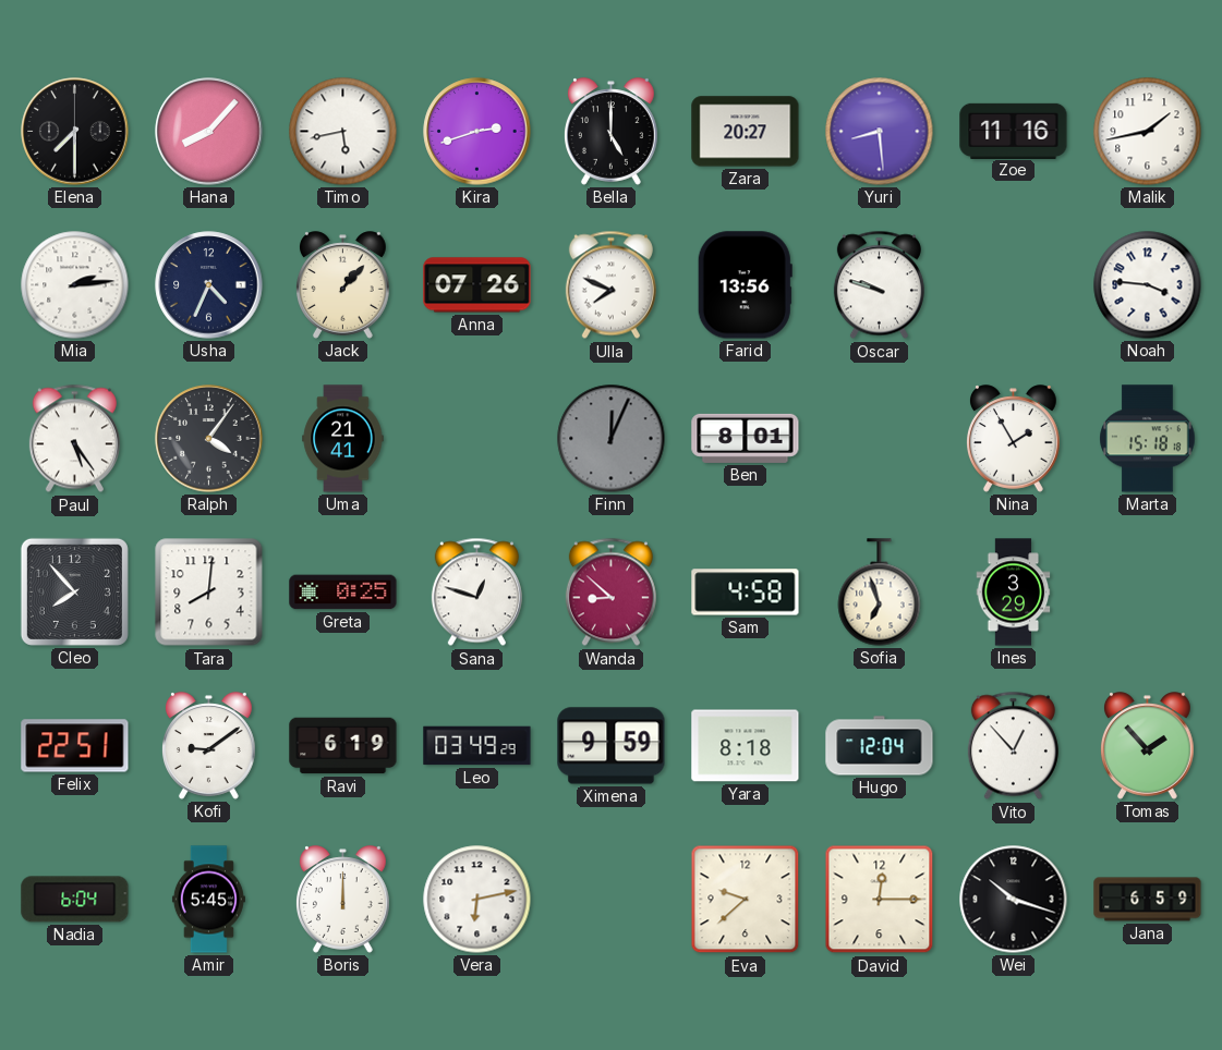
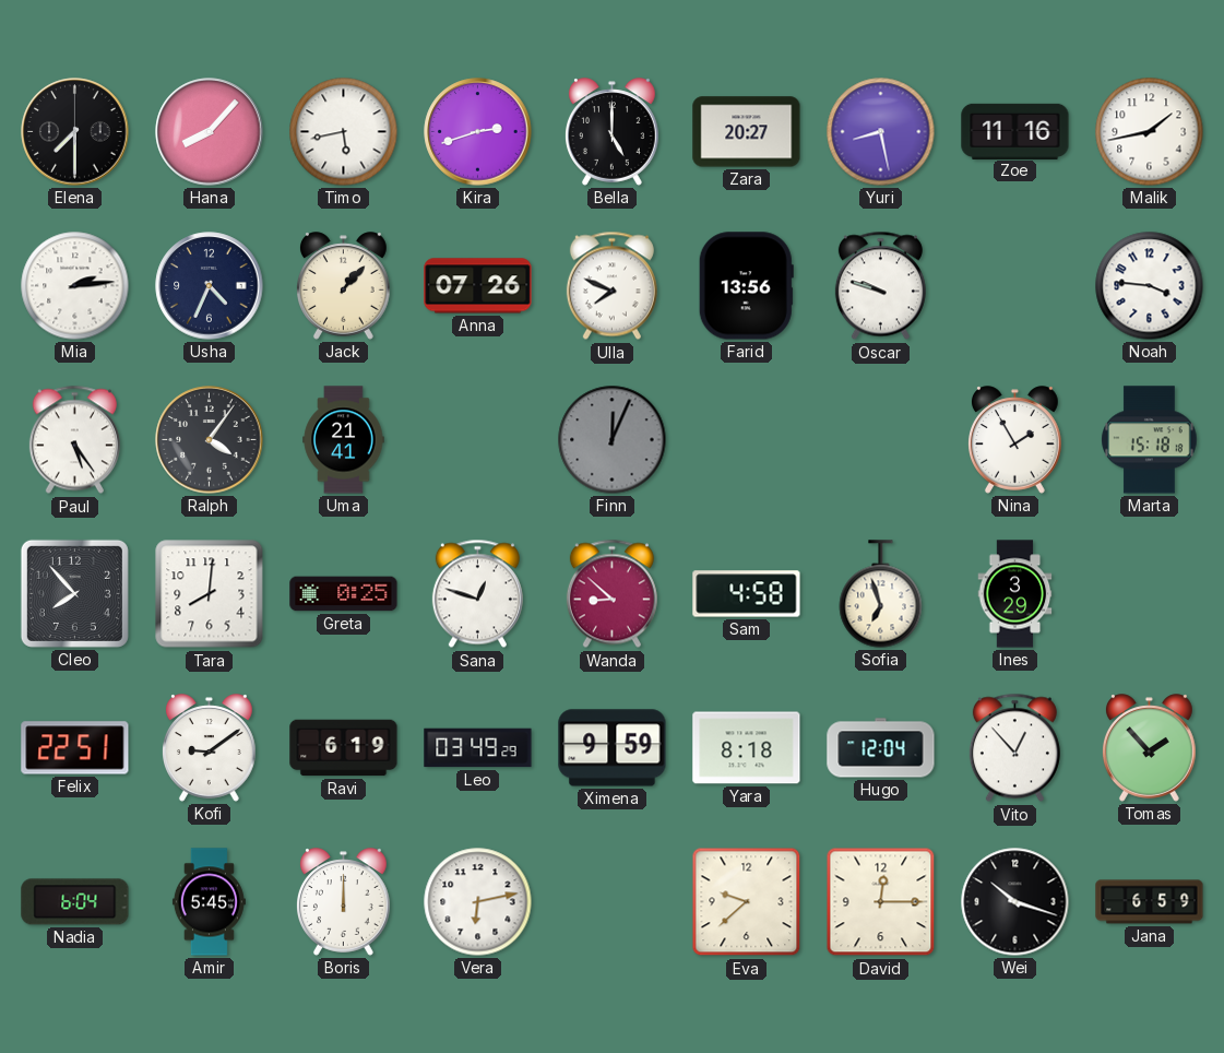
Yuri: 8:29 -> 8:28 (881, 132)
Ben: 8:01 -> none (746, 438)
